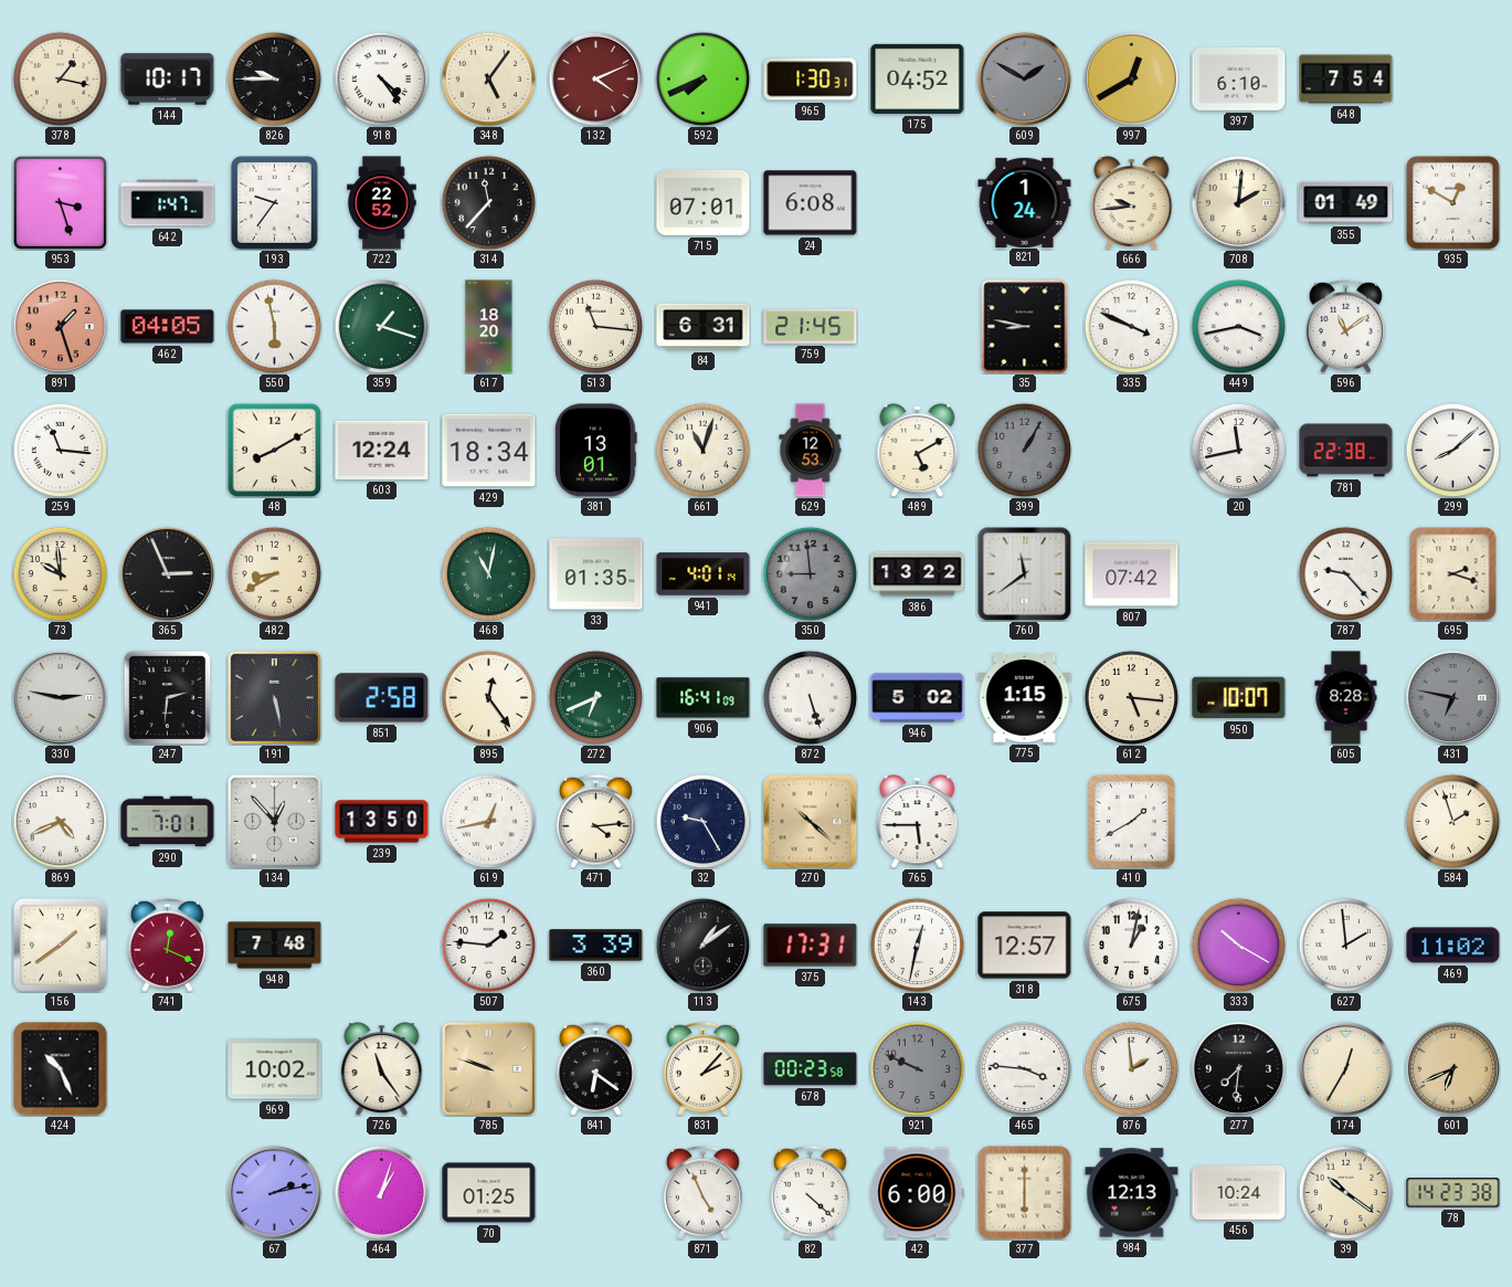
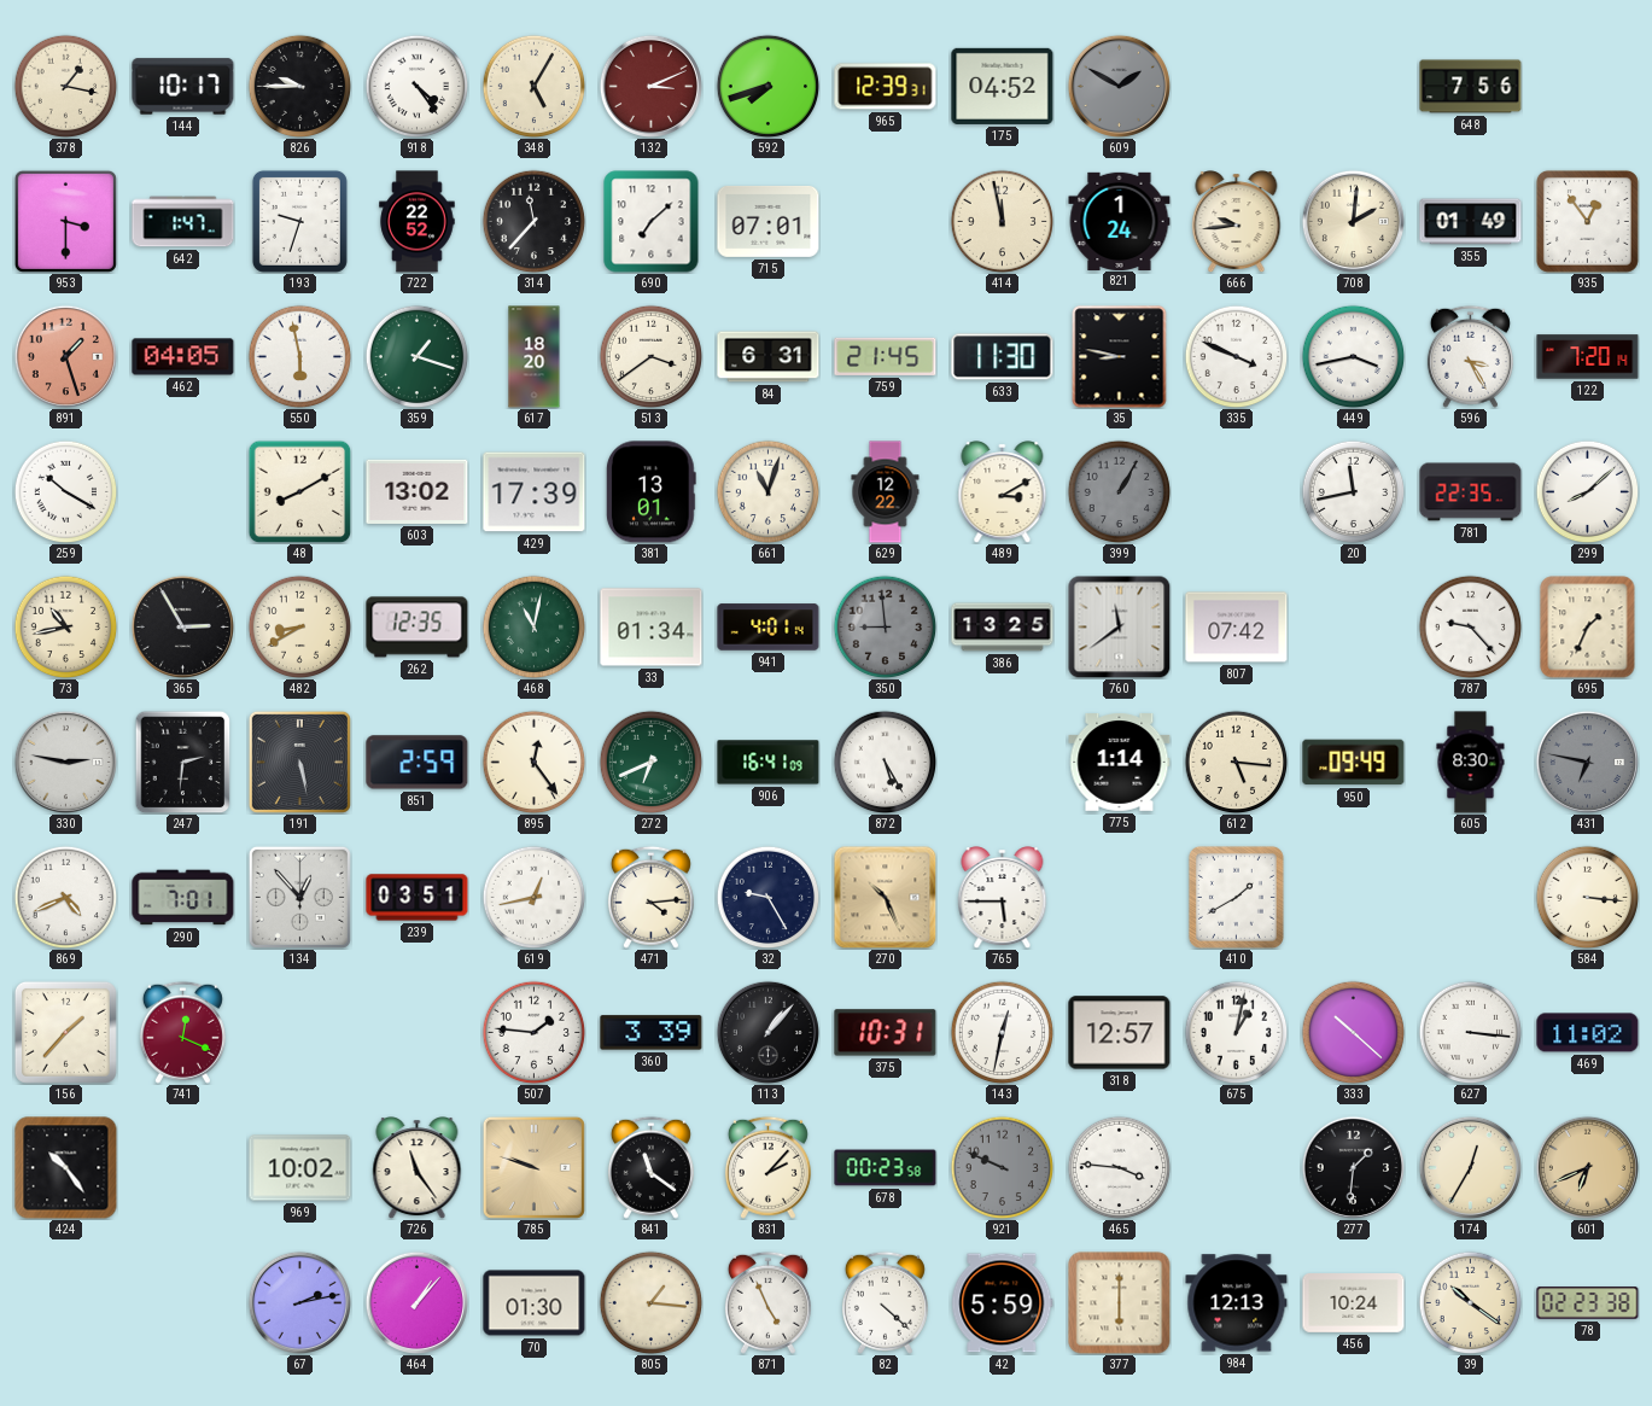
348: 5:06 -> 5:05 (533, 86)
132: 4:11 -> 3:11 (650, 86)
592: 7:41 -> 7:42 (767, 86)
965: 1:30 -> 12:39 (886, 87)
997: 12:40 -> none (1131, 78)
397: 6:10 -> none (1239, 78)
648: 7:54 -> 7:56 (1471, 87)
953: 3:27 -> 3:30 (65, 221)
193: 9:36 -> 9:33 (299, 221)
690: none -> 7:08 (652, 222)
24: 6:08 -> none (811, 203)
414: none -> 11:58 (1002, 221)
935: 12:50 -> 12:54 (1587, 221)
513: 11:16 -> 3:39 (650, 356)
633: none -> 11:30 (1003, 357)
596: 11:09 -> 3:25 (1470, 356)
122: none -> 7:20 (1588, 357)
259: 11:16 -> 10:20 (65, 491)
603: 12:24 -> 13:02 (418, 491)
429: 18:34 -> 17:39 (535, 492)
629: 12:53 -> 12:22 (886, 492)
489: 5:10 -> 3:10 (1003, 492)
781: 22:38 -> 22:35 (1471, 492)
73: 9:59 -> 10:43 (65, 626)
365: 2:56 -> 2:55 (182, 626)
262: none -> 12:35 (418, 628)
33: 01:35 -> 01:34 (652, 628)
386: 13:22 -> 13:25 (1003, 628)
695: 2:18 -> 1:34 (1588, 628)
851: 2:58 -> 2:59 (418, 763)
872: 5:27 -> 5:25 (885, 762)
946: 5:02 -> none (918, 698)
775: 1:15 -> 1:14 (1120, 763)
950: 10:07 -> 09:49 (1354, 763)
605: 8:28 -> 8:30 (1471, 763)
239: 13:50 -> 03:51 (418, 898)
270: 10:22 -> 10:26 (885, 897)
584: 1:57 -> 3:16 (1587, 897)
156: 1:39 -> 1:37 (65, 1032)
948: 7:48 -> none (275, 946)
113: 1:09 -> 1:07 (767, 1032)
375: 17:31 -> 10:31 (886, 1033)
333: 10:20 -> 10:22 (1353, 1032)
627: 1:59 -> 3:16 (1470, 1032)
424: 10:26 -> 10:24 (66, 1168)
841: 6:21 -> 11:21 (650, 1167)
876: 1:59 -> none (1131, 1068)
277: 7:31 -> 1:31 (1353, 1167)
464: 1:03 -> 1:07 (416, 1302)
70: 01:25 -> 01:30 (535, 1303)
805: none -> 1:16 (650, 1302)
42: 6:00 -> 5:59 (1003, 1303)
78: 14:23 -> 02:23 (1588, 1303)
